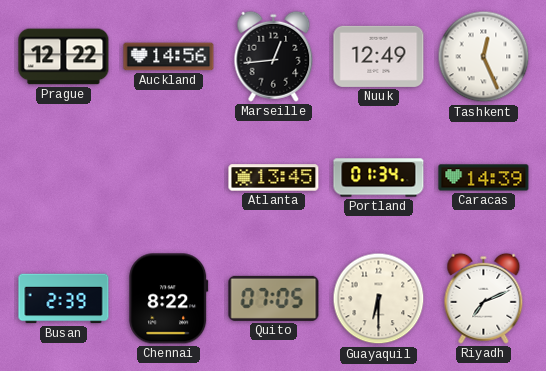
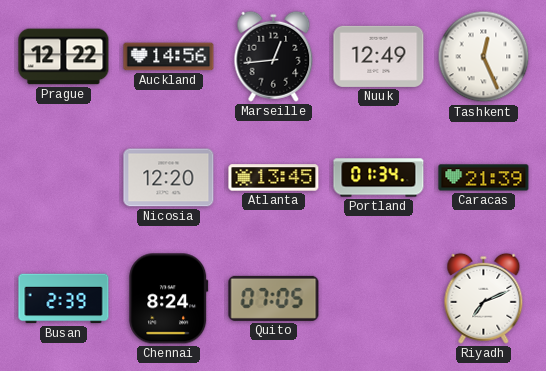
Nicosia: none -> 12:20 (169, 178)
Caracas: 14:39 -> 21:39 (484, 178)
Chennai: 8:22 -> 8:24 (169, 299)
Guayaquil: 6:30 -> none (379, 299)
